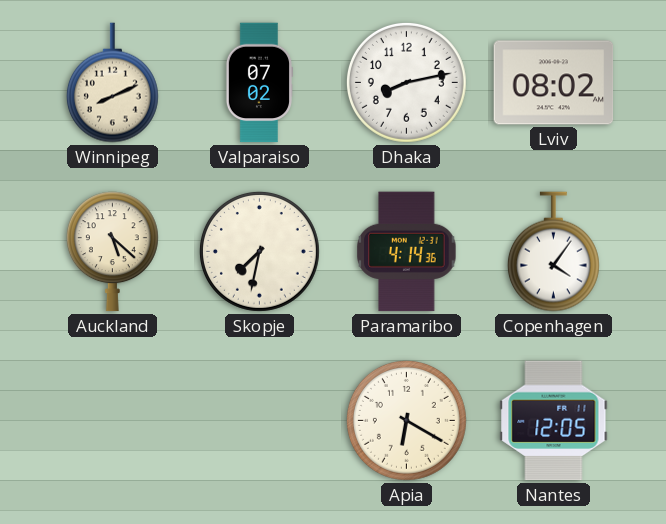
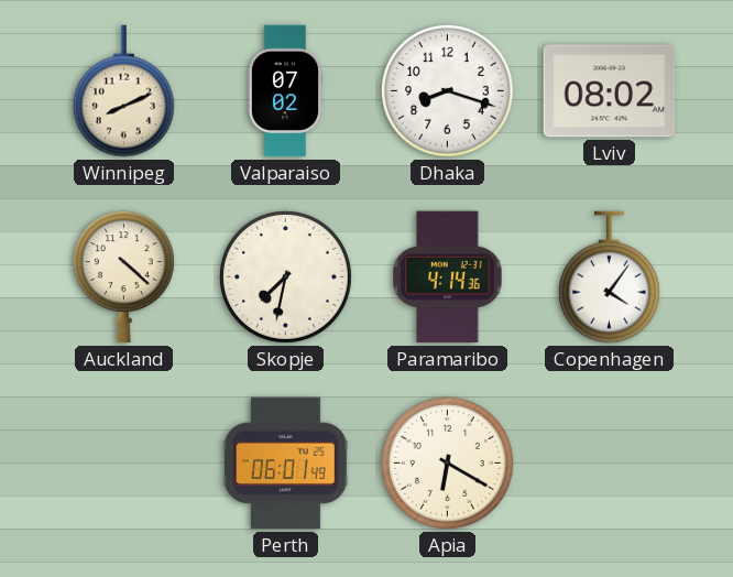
Dhaka: 8:13 -> 8:18 (447, 90)
Auckland: 5:22 -> 4:22 (123, 277)
Perth: none -> 06:01 (286, 464)
Nantes: 12:05 -> none (554, 421)
